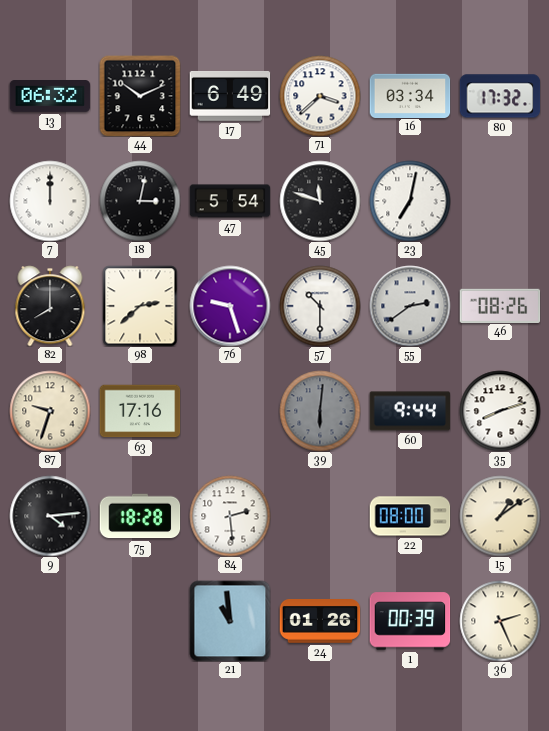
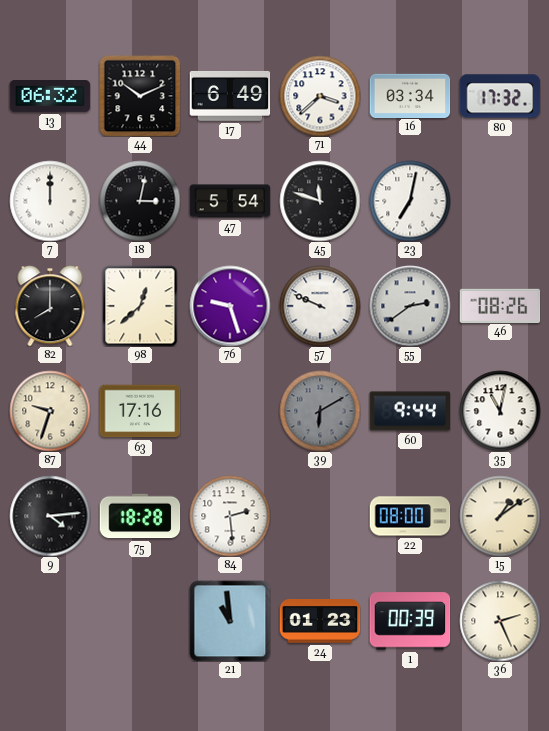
98: 2:38 -> 12:38 (140, 306)
57: 10:30 -> 9:49 (320, 306)
39: 6:01 -> 6:10 (320, 411)
35: 8:12 -> 11:02 (500, 411)
24: 01:26 -> 01:23 (320, 622)
